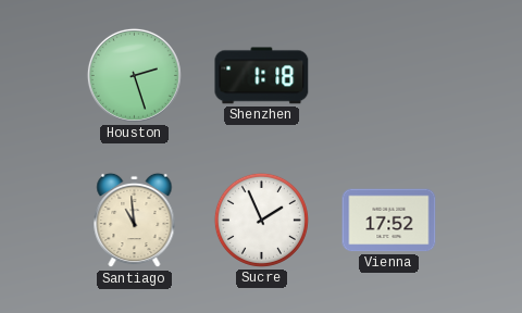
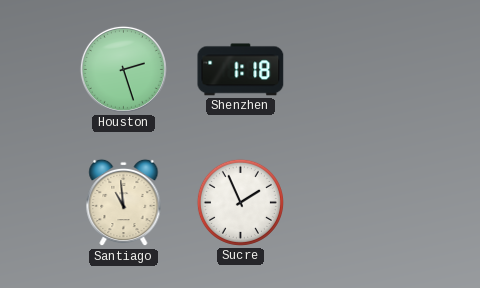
Vienna: 17:52 -> none (389, 221)
